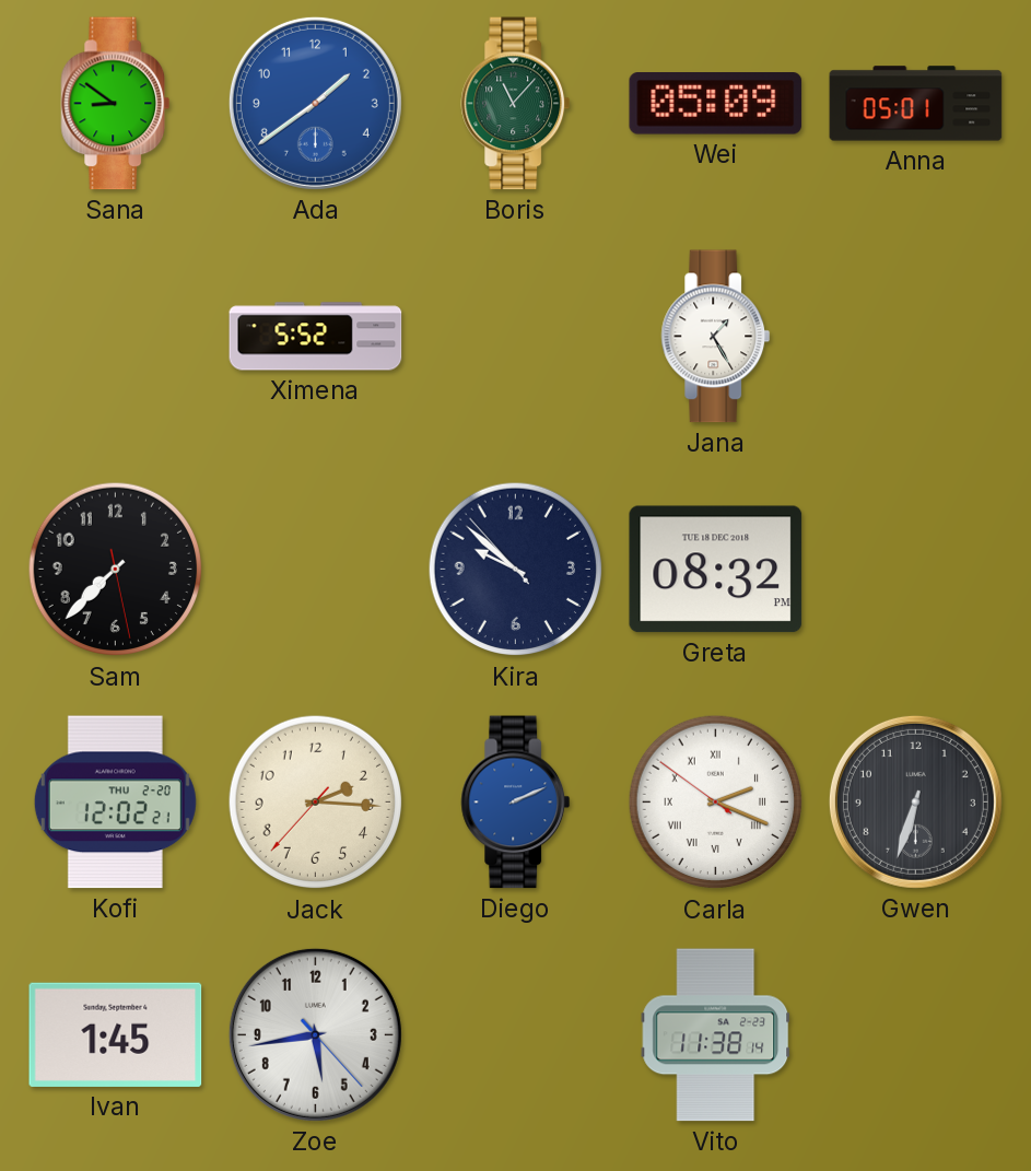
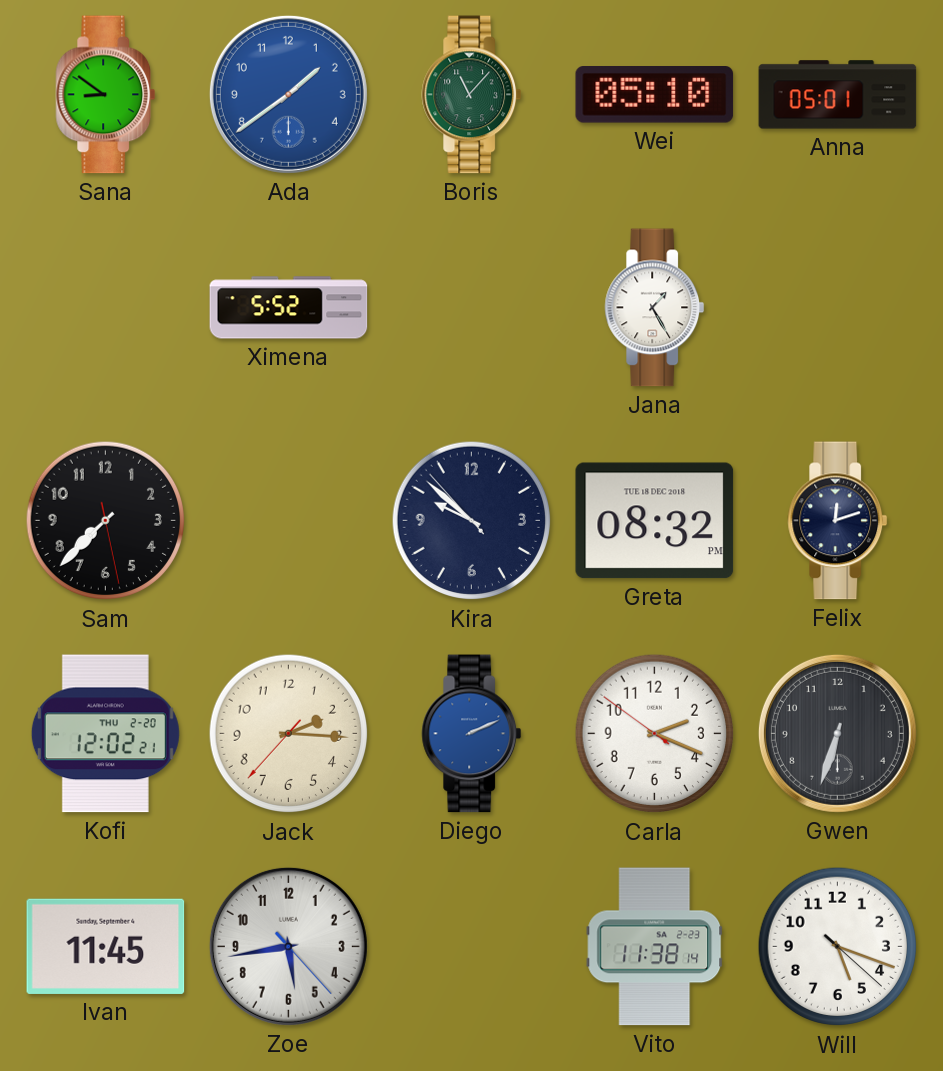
Wei: 05:09 -> 05:10 (655, 95)
Felix: none -> 12:12 (838, 521)
Carla numerals: Roman -> Arabic (655, 734)
Ivan: 1:45 -> 11:45 (106, 946)
Will: none -> 5:18 (838, 947)
